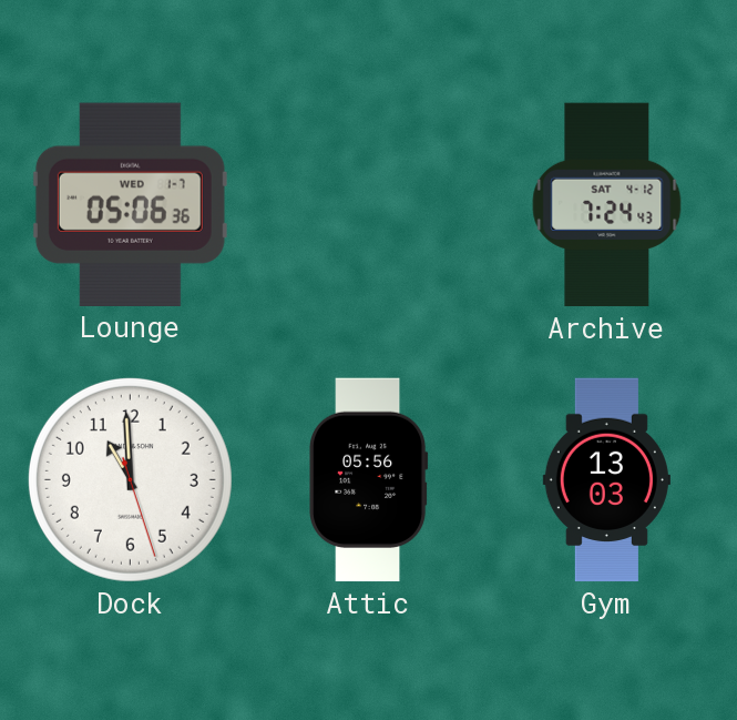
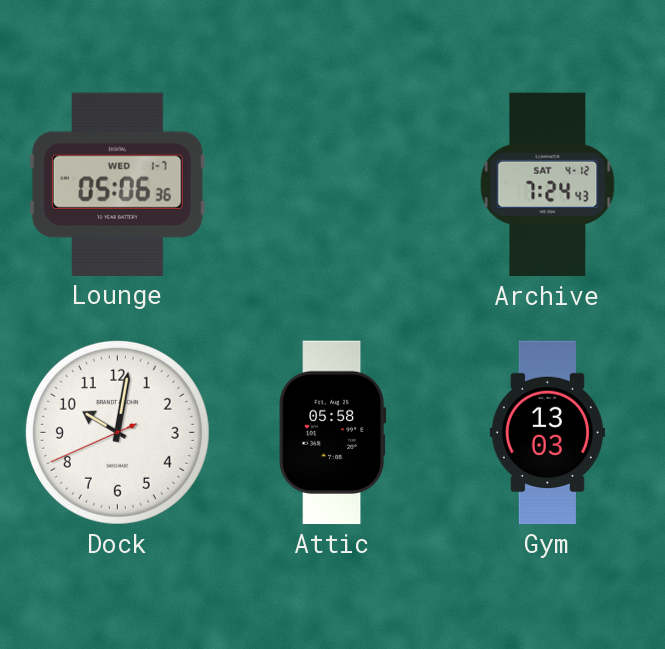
Dock: 10:59 -> 10:01 (117, 432)
Attic: 05:56 -> 05:58 (333, 433)
